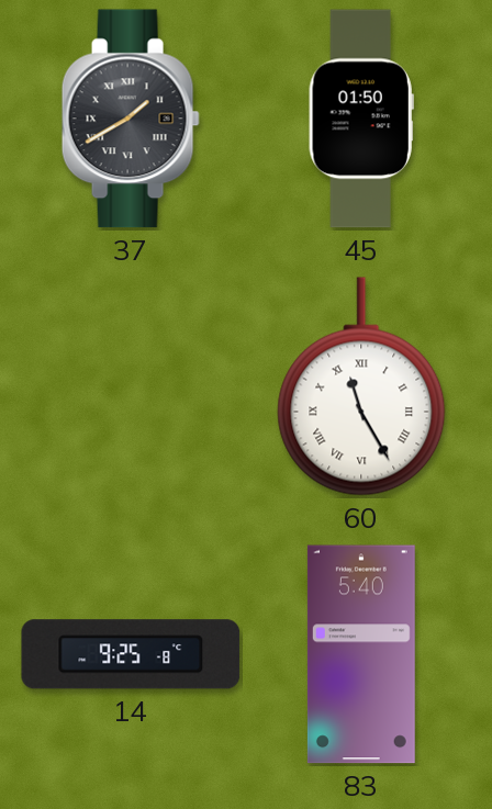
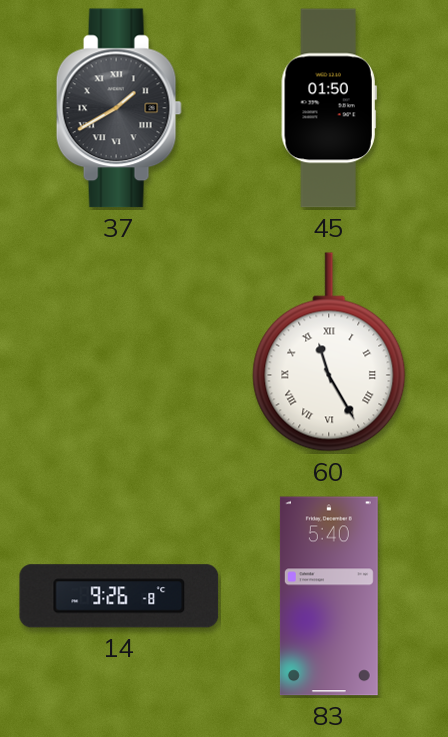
14: 9:25 -> 9:26 (119, 596)
